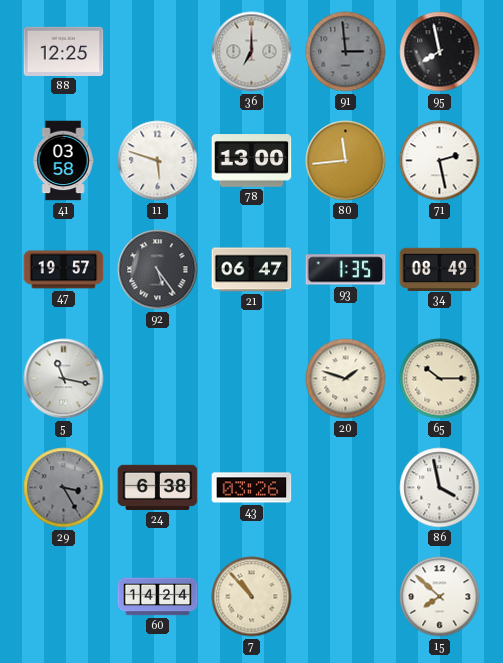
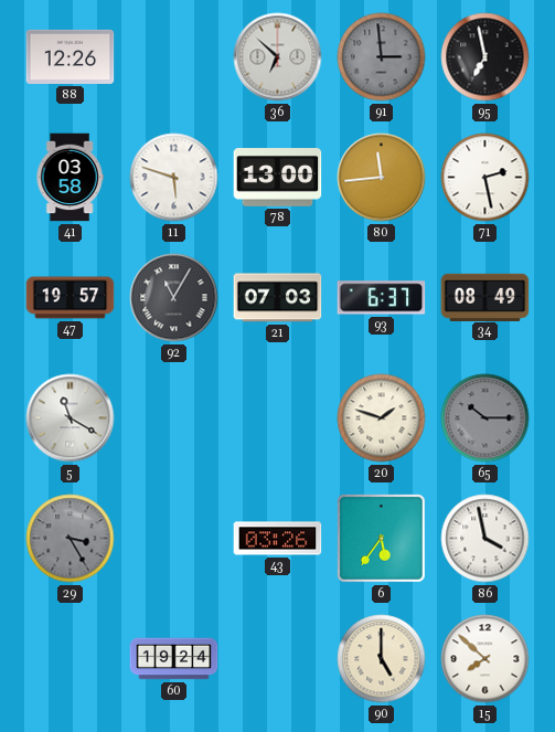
88: 12:25 -> 12:26 (71, 56)
36: 7:00 -> 6:52 (278, 57)
95: 7:58 -> 6:58 (485, 57)
92: 5:24 -> 11:05 (174, 298)
21: 06:47 -> 07:03 (278, 298)
93: 1:35 -> 6:37 (382, 298)
5: 11:17 -> 11:20 (71, 418)
65 dial: cream -> grey (485, 418)
24: 6:38 -> none (158, 487)
6: none -> 5:36 (382, 539)
60: 14:24 -> 19:24 (174, 659)
7: 10:53 -> none (252, 597)
90: none -> 5:00 (382, 659)
